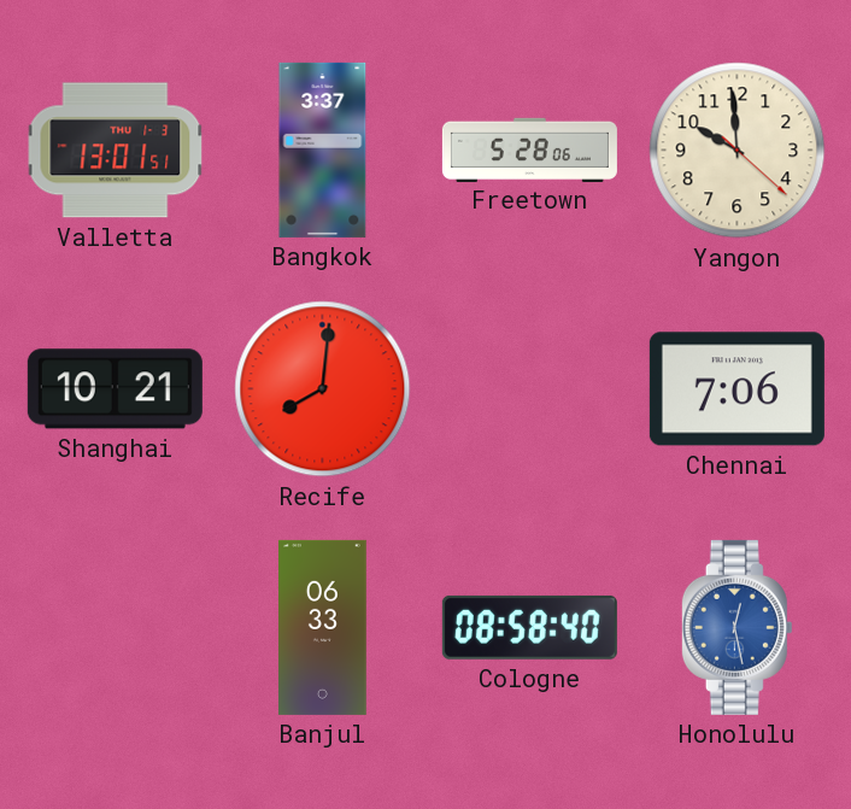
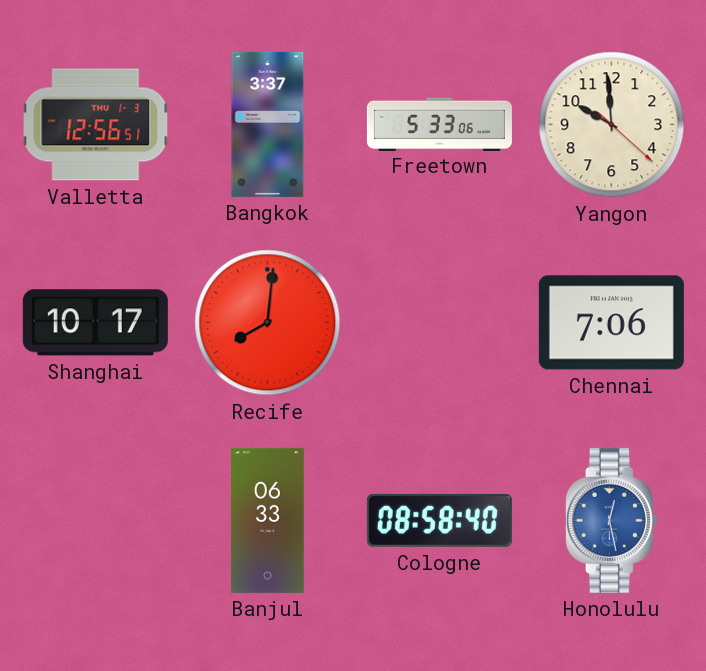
Valletta: 13:01 -> 12:56 (96, 125)
Freetown: 5:28 -> 5:33 (439, 124)
Shanghai: 10:21 -> 10:17 (95, 323)
